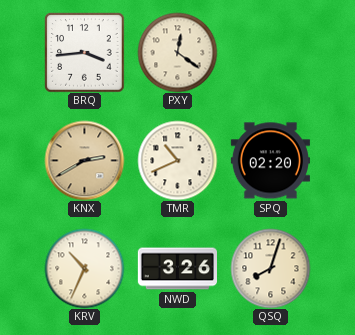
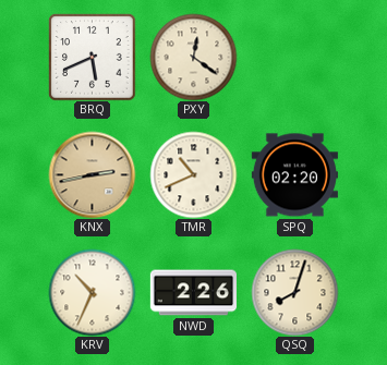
BRQ: 3:44 -> 5:41 (92, 57)
KNX: 2:40 -> 2:43 (92, 174)
NWD: 3:26 -> 2:26 (193, 293)
